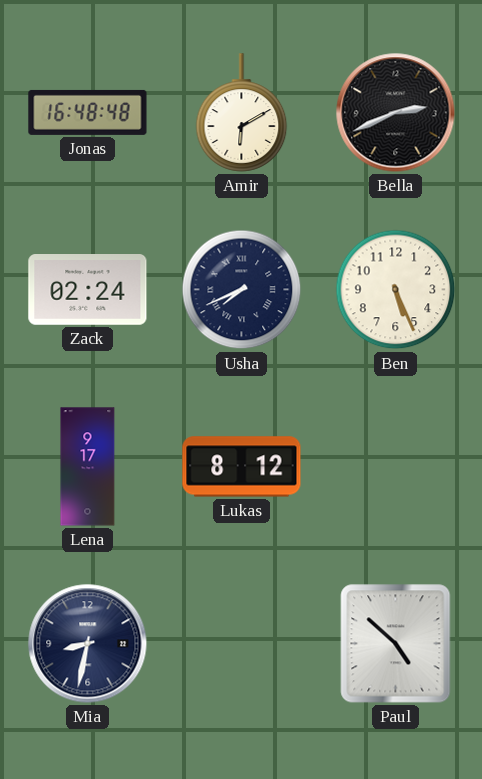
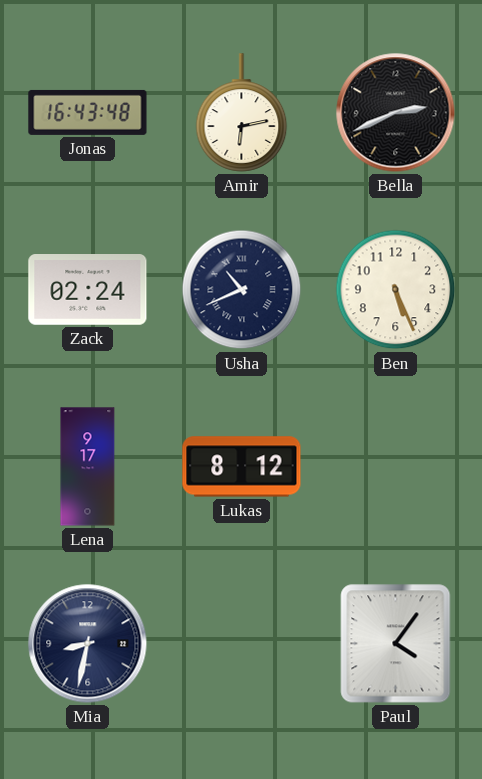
Jonas: 16:48 -> 16:43 (88, 112)
Amir: 6:10 -> 6:13 (242, 113)
Usha: 7:41 -> 10:41 (242, 290)
Paul: 4:52 -> 4:06 (396, 644)
